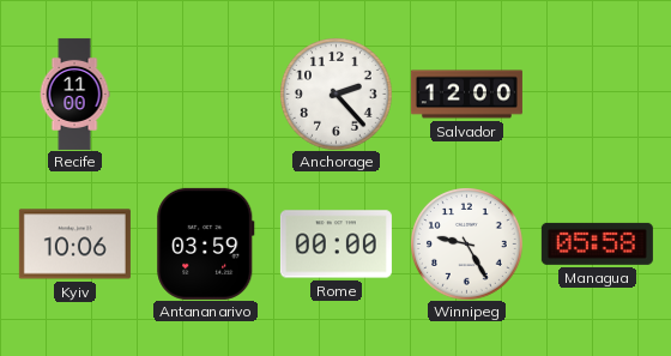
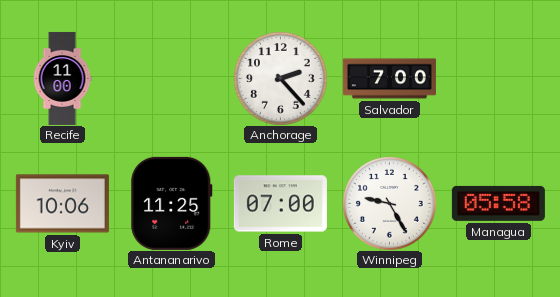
Salvador: 12:00 -> 7:00 (389, 79)
Antananarivo: 03:59 -> 11:25 (172, 203)
Rome: 00:00 -> 07:00 (280, 204)
